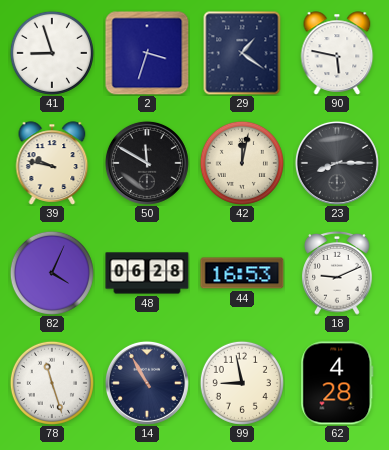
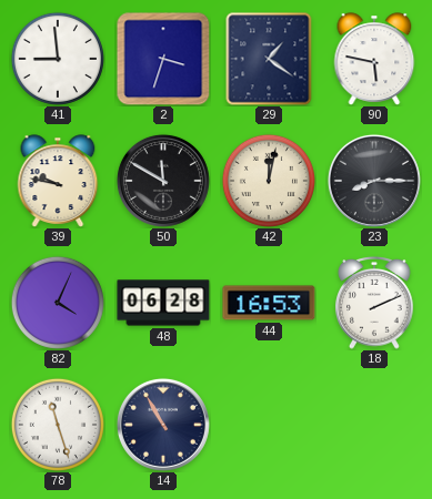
41: 8:57 -> 8:59 (58, 59)
18: 9:11 -> 2:11 (374, 303)
99: 8:58 -> none (242, 383)
62: 4:28 -> none (337, 383)
